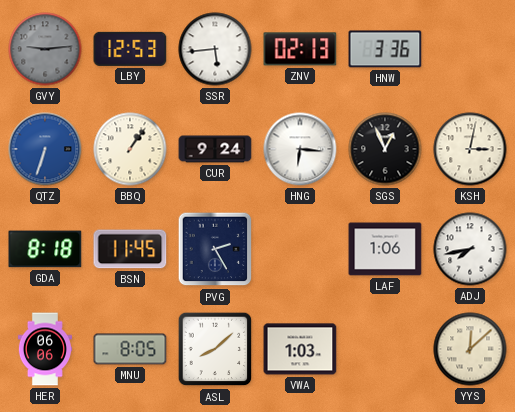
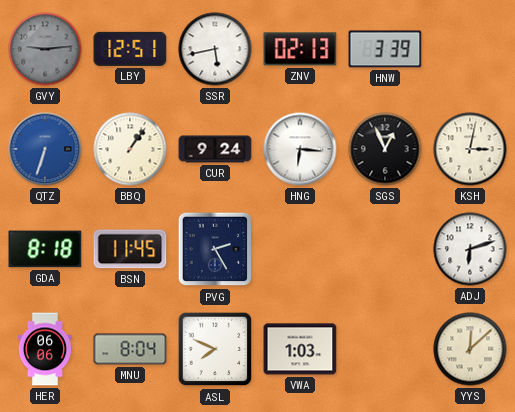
LBY: 12:53 -> 12:51 (130, 49)
SSR: 5:44 -> 5:43 (215, 49)
HNW: 3:36 -> 3:39 (385, 49)
LAF: 1:06 -> none (385, 249)
ADJ: 7:43 -> 6:12 (470, 249)
MNU: 8:05 -> 8:04 (130, 349)
ASL: 8:08 -> 7:49 (215, 349)
